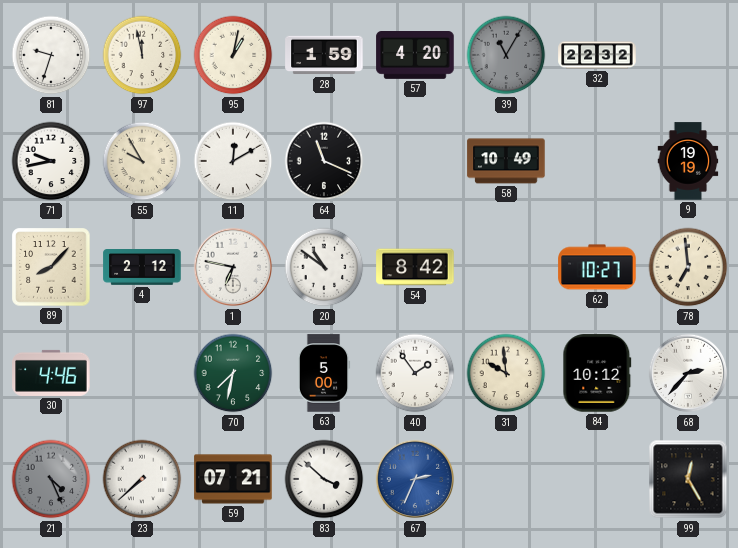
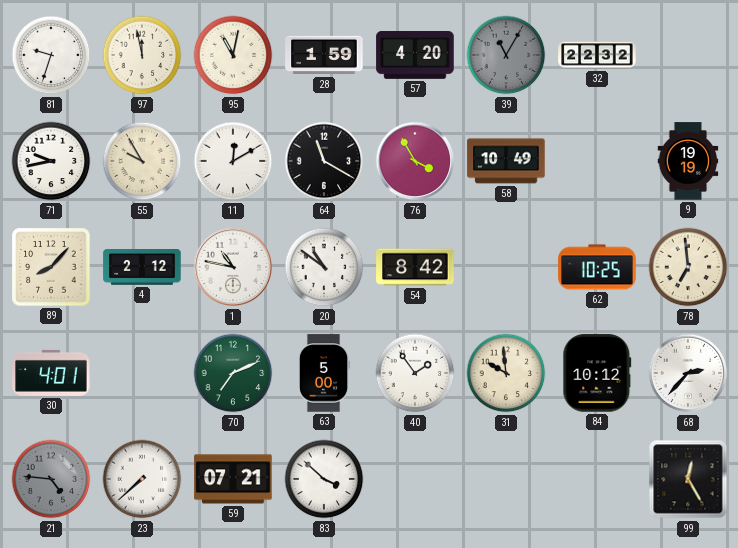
95: 1:02 -> 11:02 (233, 55)
64: 11:19 -> 11:20 (324, 161)
76: none -> 3:55 (415, 161)
1: 6:47 -> 10:47 (233, 267)
62: 10:27 -> 10:25 (597, 267)
30: 4:46 -> 4:01 (51, 373)
70: 7:32 -> 7:11 (233, 373)
21: 4:26 -> 4:46 (51, 479)
67: 2:34 -> none (415, 479)
